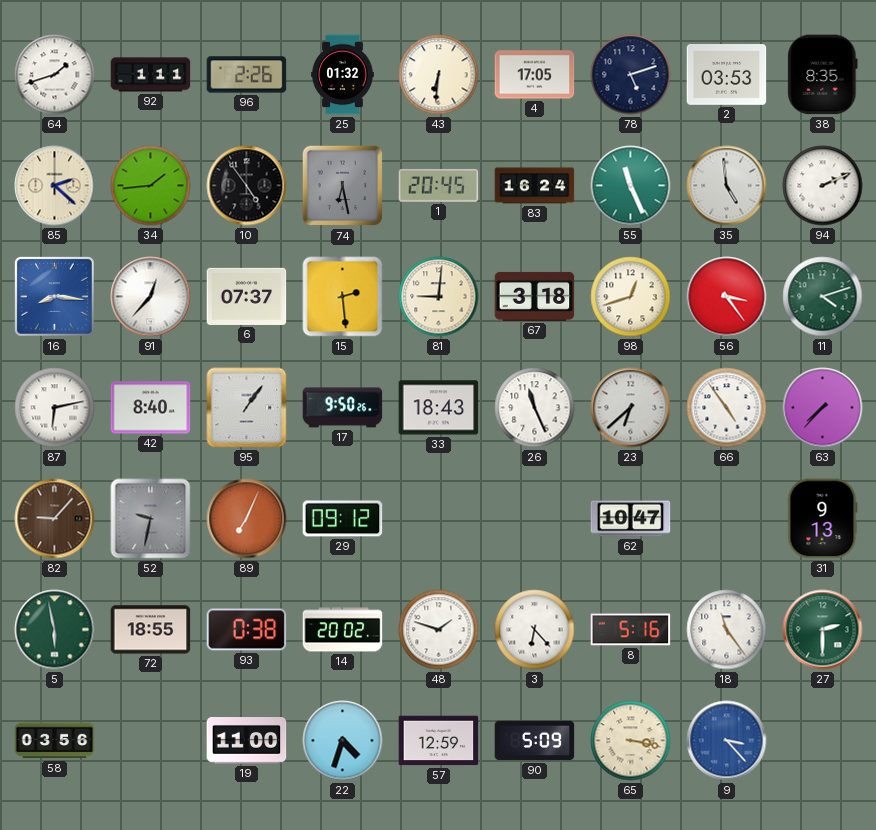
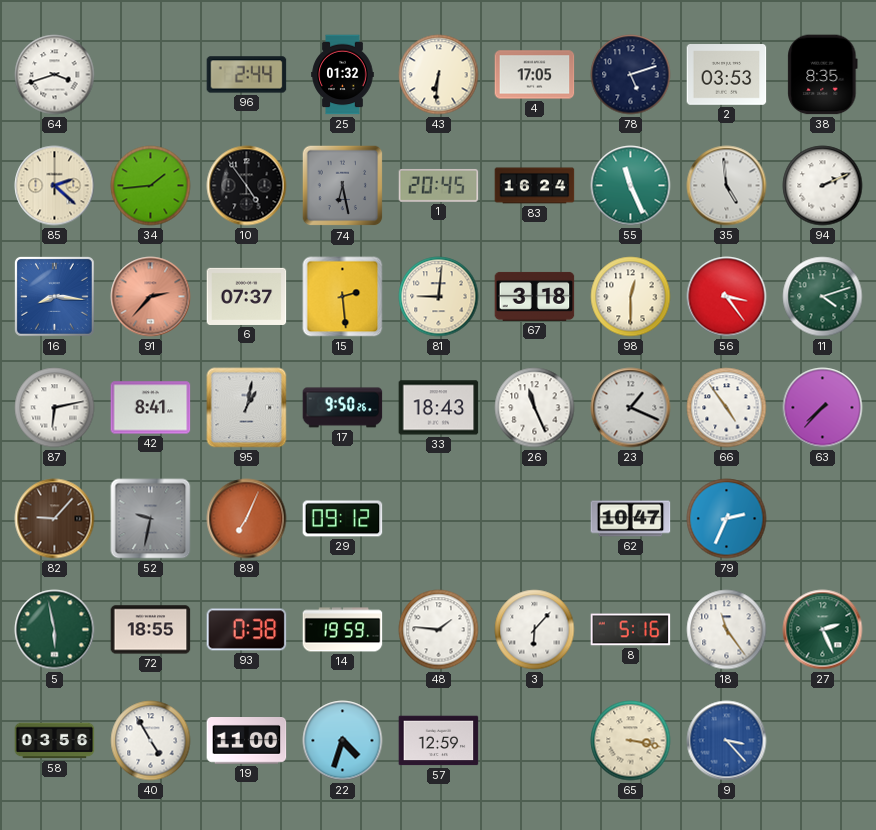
64: 1:42 -> 3:42 (55, 75)
92: 1:11 -> none (151, 75)
96: 2:26 -> 2:44 (247, 75)
91: 12:37 -> 2:37 (151, 297)
91 dial: white -> salmon (151, 297)
98: 12:42 -> 12:30 (631, 297)
42: 8:40 -> 8:41 (151, 408)
95: 1:06 -> 1:02 (247, 408)
23: 6:38 -> 1:19 (631, 408)
79: none -> 2:34 (727, 519)
31: 9:13 -> none (822, 519)
14: 20:02 -> 19:59 (343, 630)
48: 1:48 -> 1:46 (439, 630)
3: 6:23 -> 6:07 (535, 630)
27: 2:30 -> 2:26 (823, 630)
40: none -> 4:55 (151, 741)
90: 5:09 -> none (535, 741)
